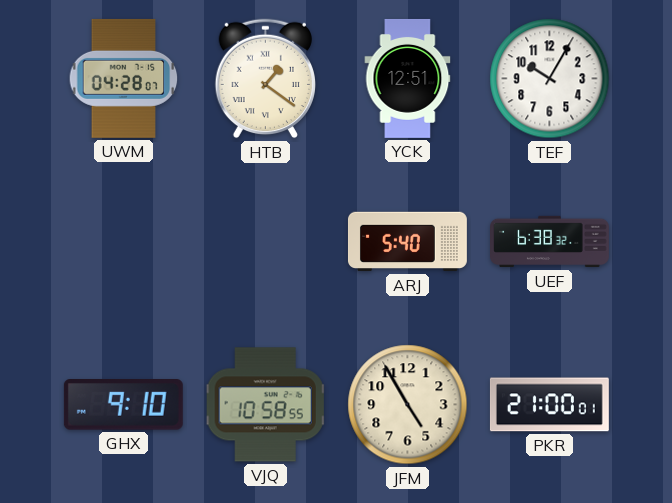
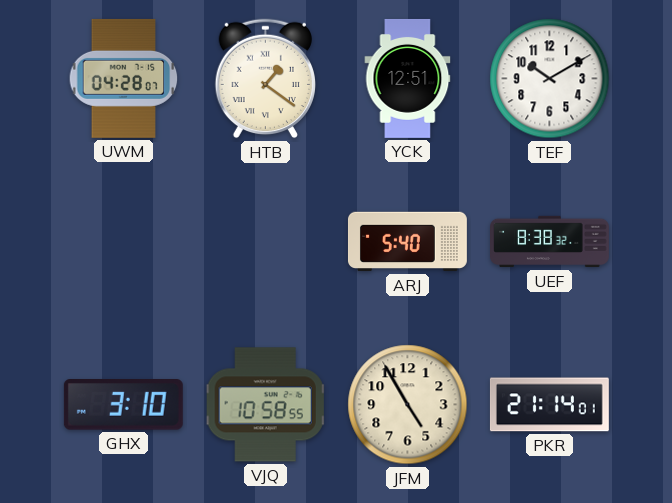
TEF: 10:05 -> 10:10 (550, 79)
UEF: 6:38 -> 8:38 (550, 242)
GHX: 9:10 -> 3:10 (123, 405)
PKR: 21:00 -> 21:14 (549, 405)
